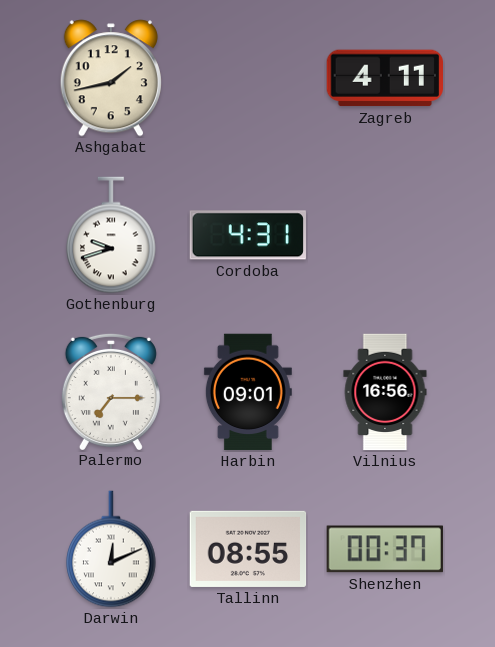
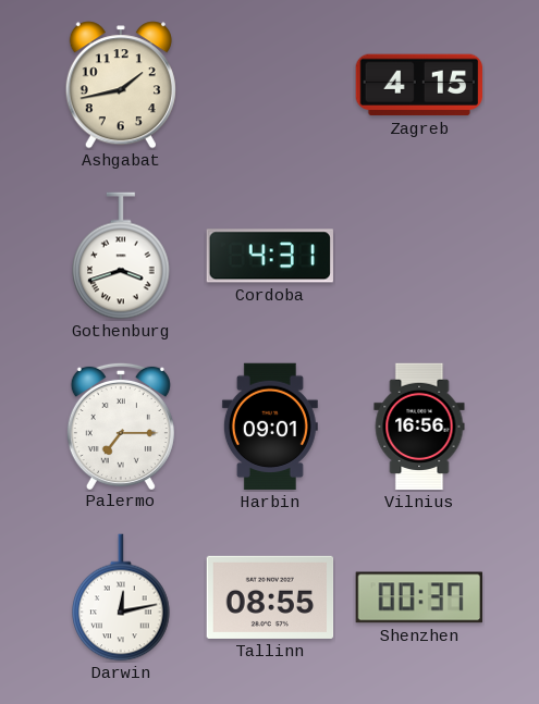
Zagreb: 4:11 -> 4:15 (418, 85)
Gothenburg: 9:42 -> 3:42 (121, 256)
Darwin: 12:11 -> 12:13 (121, 597)
